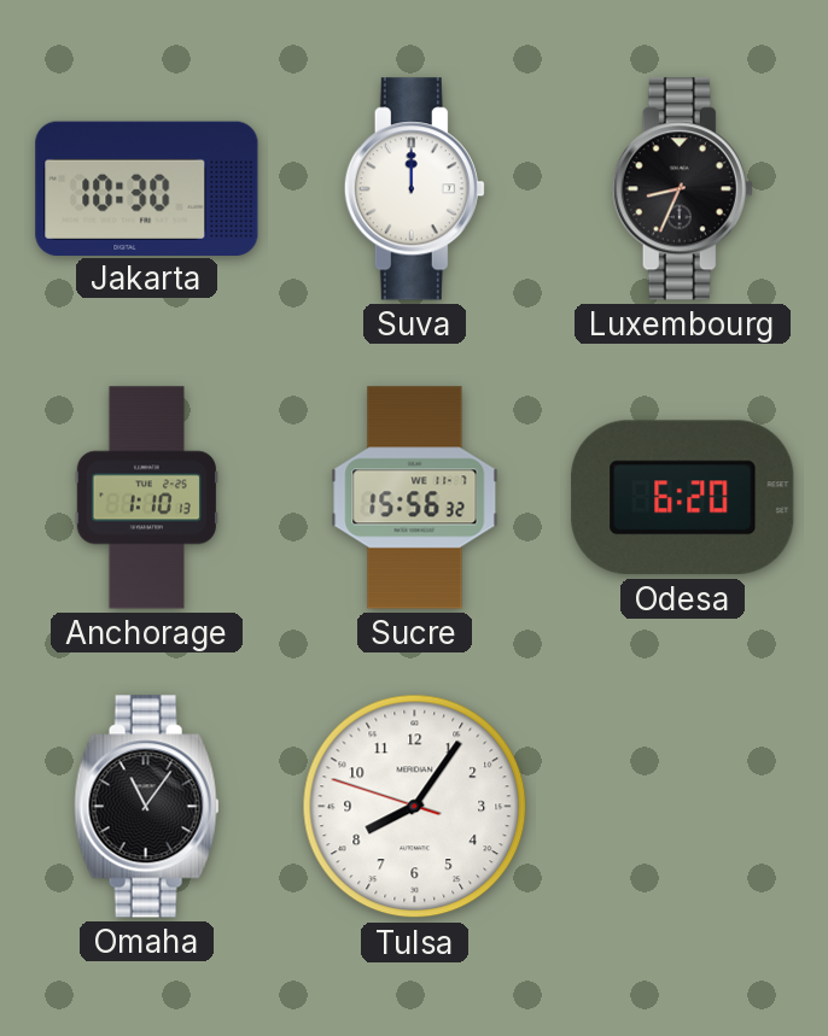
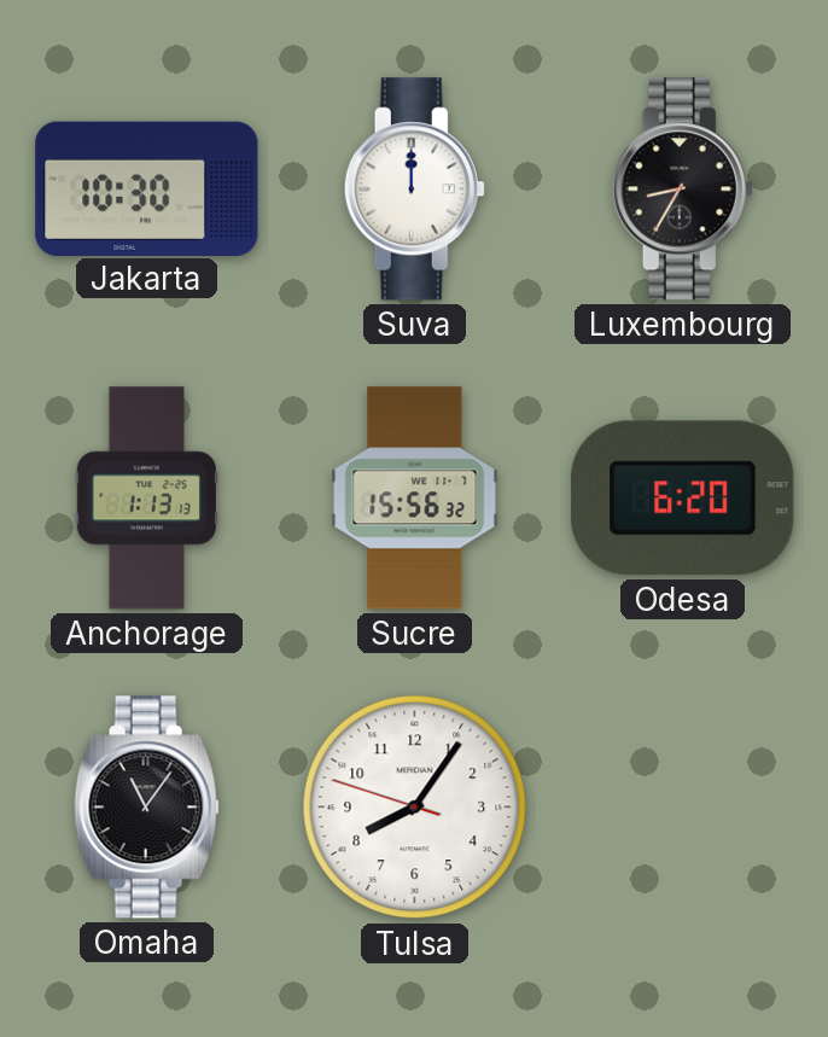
Luxembourg: 8:34 -> 8:35 (682, 190)
Anchorage: 1:10 -> 1:13 (146, 499)
